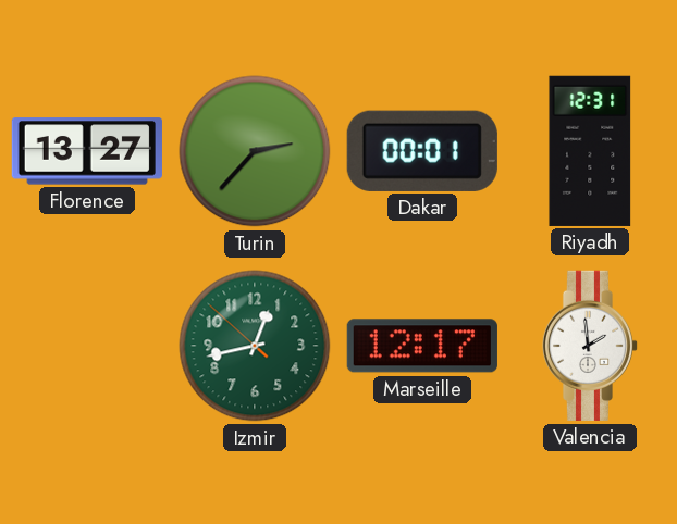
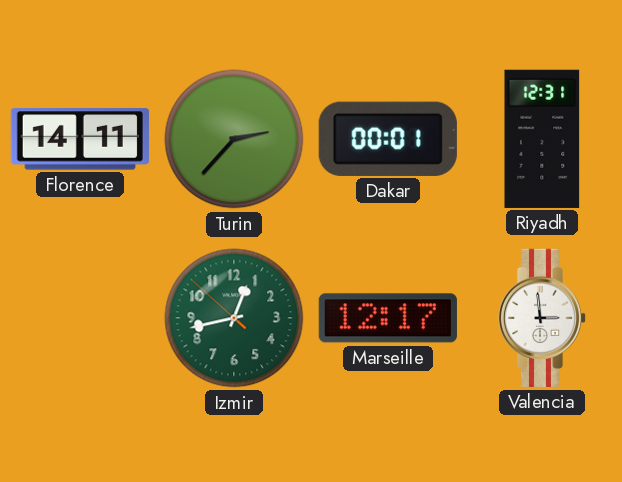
Florence: 13:27 -> 14:11 (80, 139)
Valencia: 1:59 -> 2:59 (542, 318)
